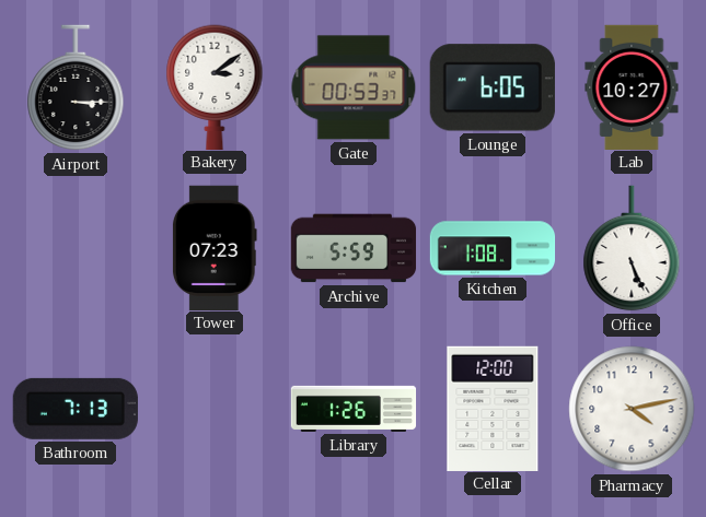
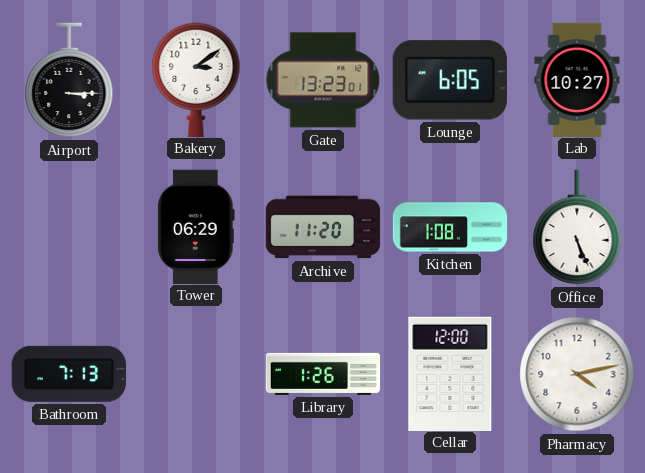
Gate: 00:53 -> 13:23 (323, 80)
Tower: 07:23 -> 06:29 (196, 226)
Archive: 5:59 -> 11:20 (323, 227)
